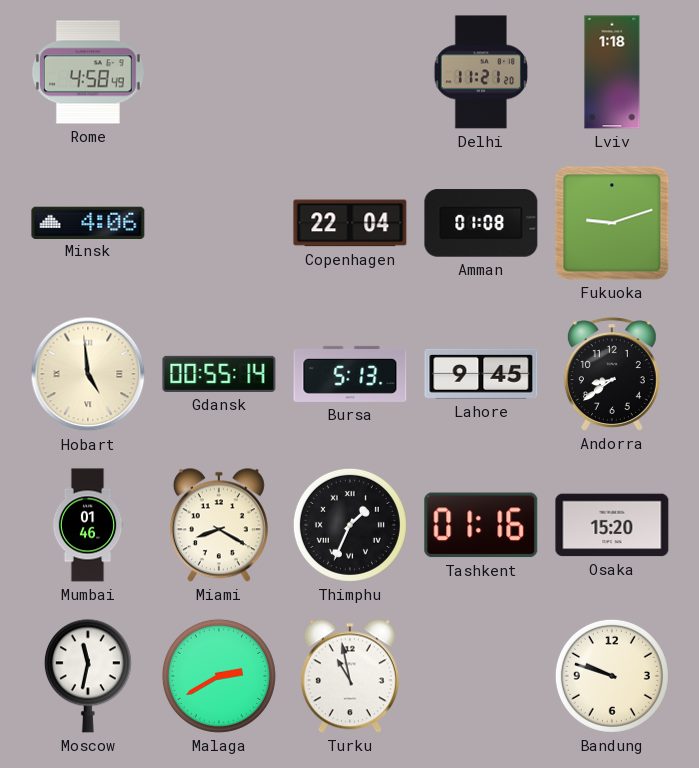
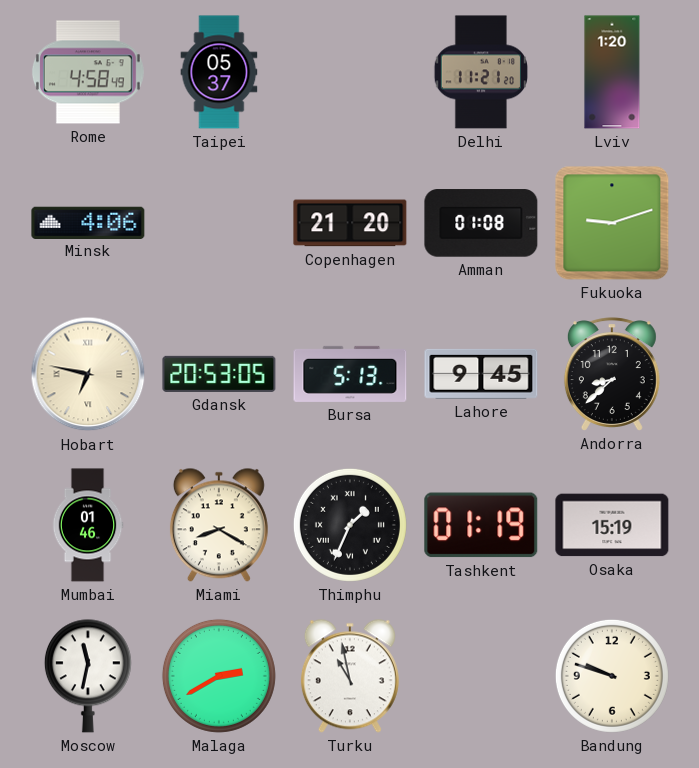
Taipei: none -> 05:37 (219, 72)
Lviv: 1:18 -> 1:20 (612, 72)
Copenhagen: 22:04 -> 21:20 (350, 223)
Hobart: 4:59 -> 6:47 (88, 374)
Gdansk: 00:55 -> 20:53 (219, 374)
Andorra: 8:39 -> 8:38 (612, 374)
Tashkent: 01:16 -> 01:19 (481, 525)
Osaka: 15:20 -> 15:19 (612, 525)
